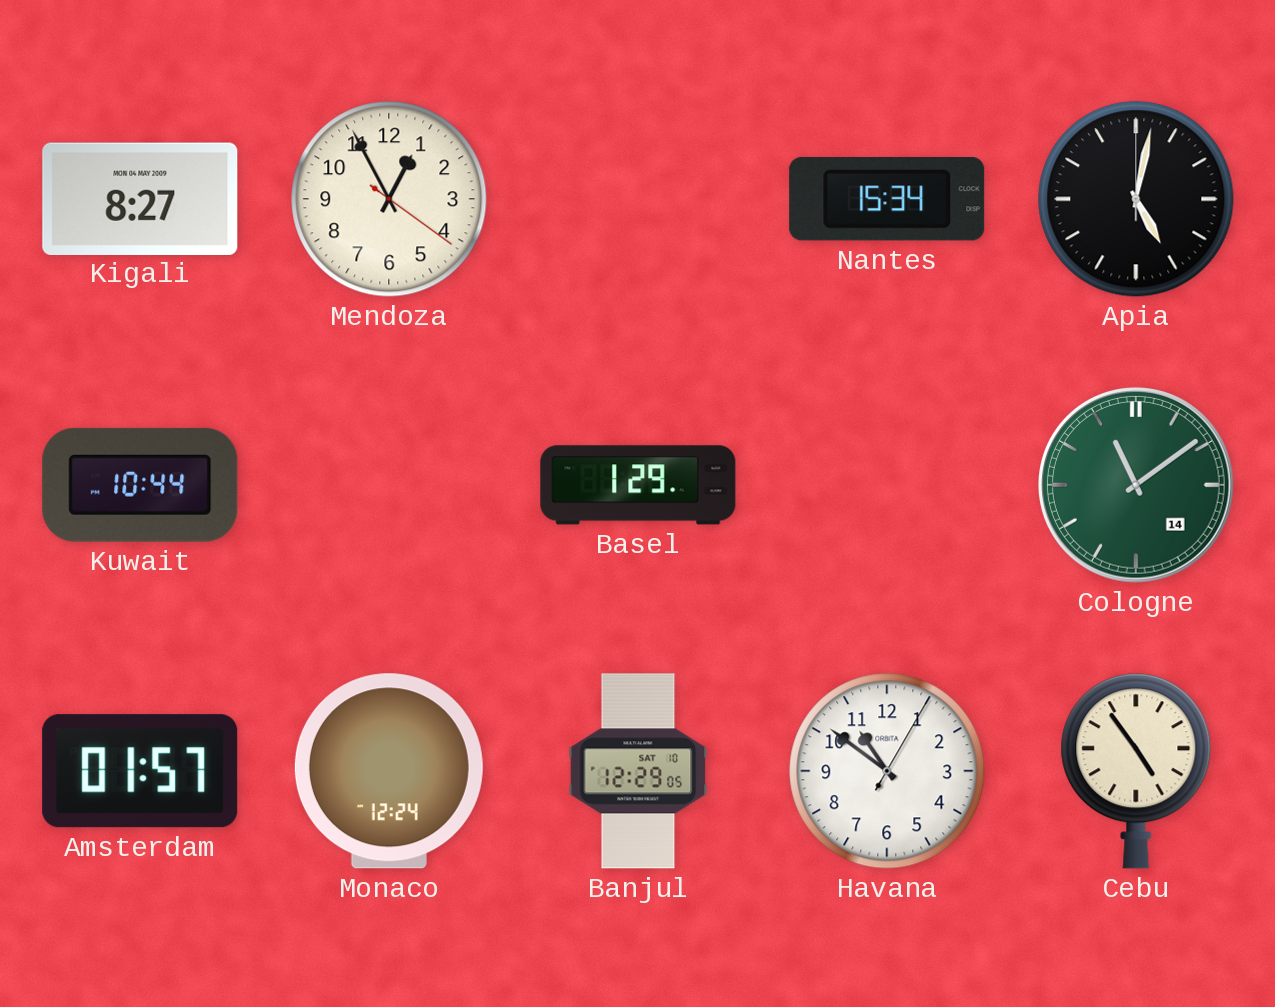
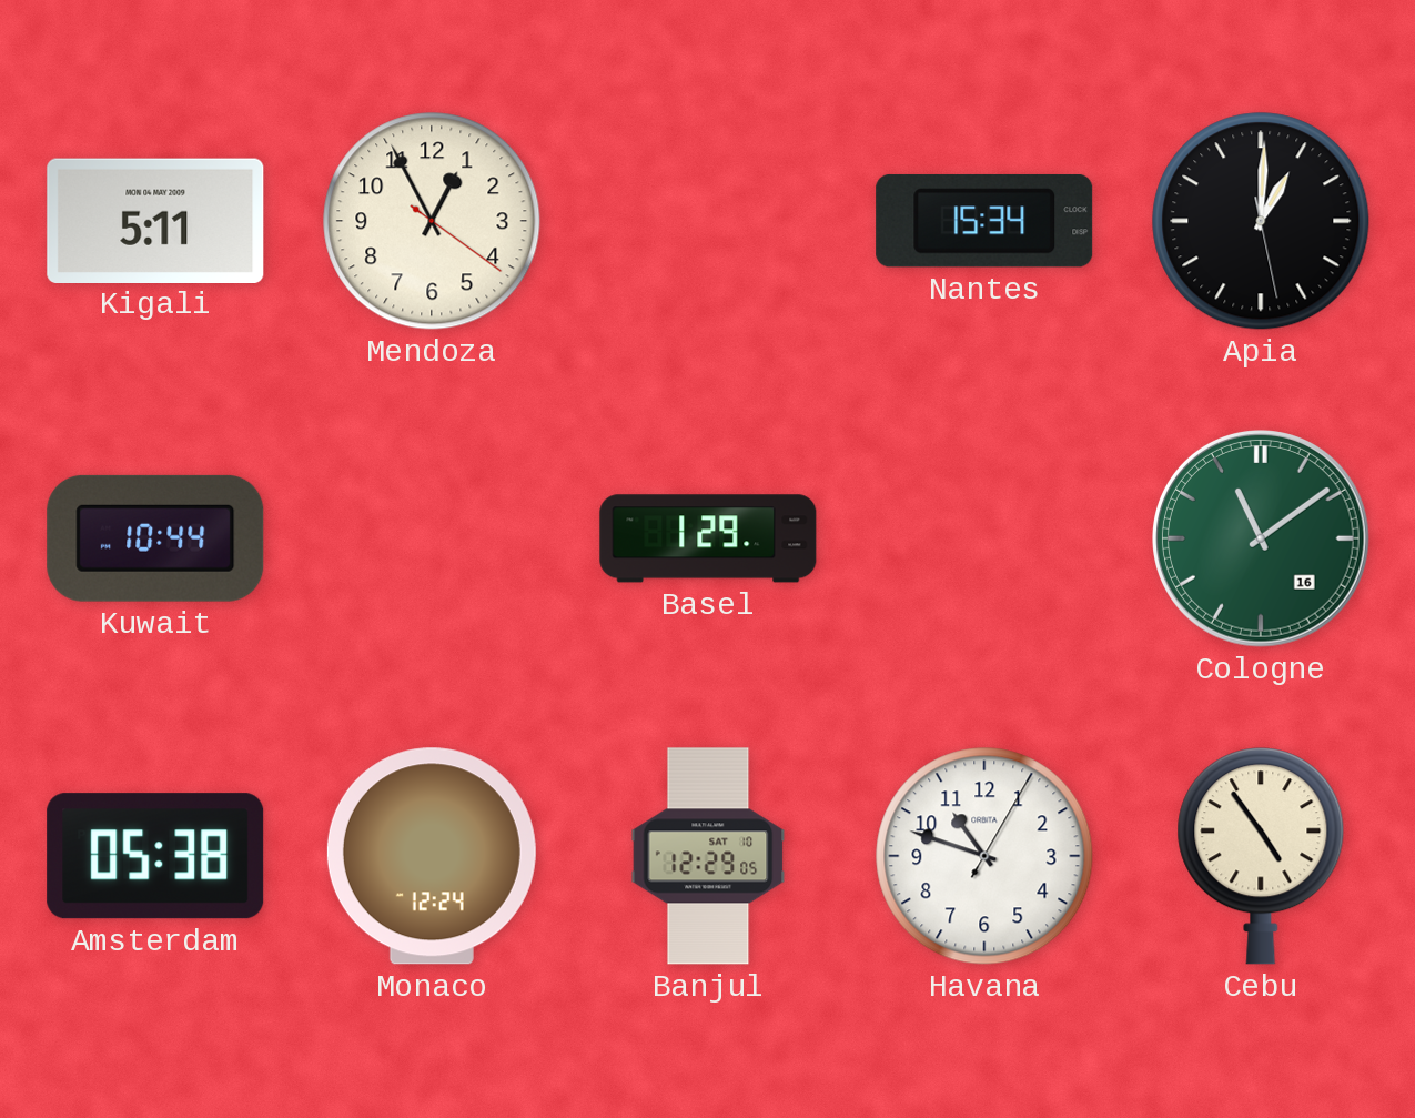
Kigali: 8:27 -> 5:11 (155, 220)
Apia: 5:02 -> 1:00 (1261, 221)
Cologne date: 14 -> 16 (1262, 540)
Amsterdam: 01:57 -> 05:38 (155, 856)
Havana: 10:51 -> 10:48 (984, 856)
